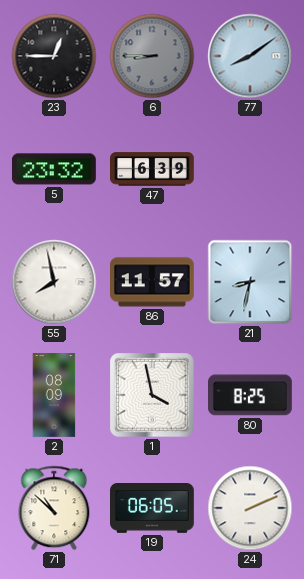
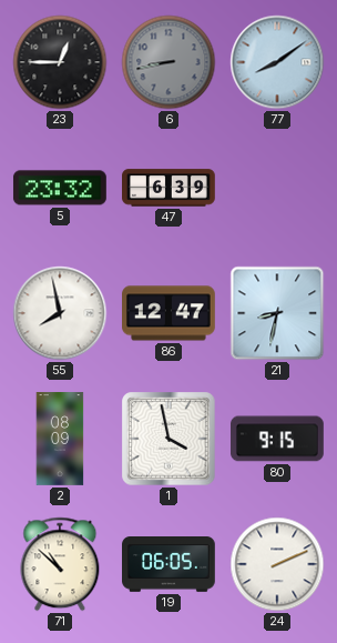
6: 8:45 -> 8:43 (168, 62)
86: 11:57 -> 12:47 (170, 313)
80: 8:25 -> 9:15 (278, 439)
